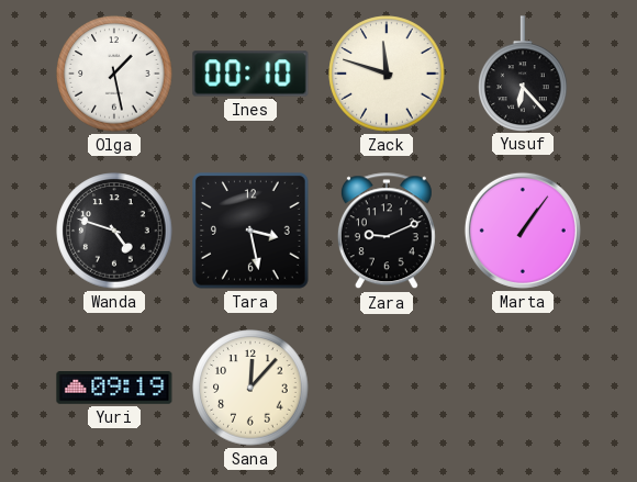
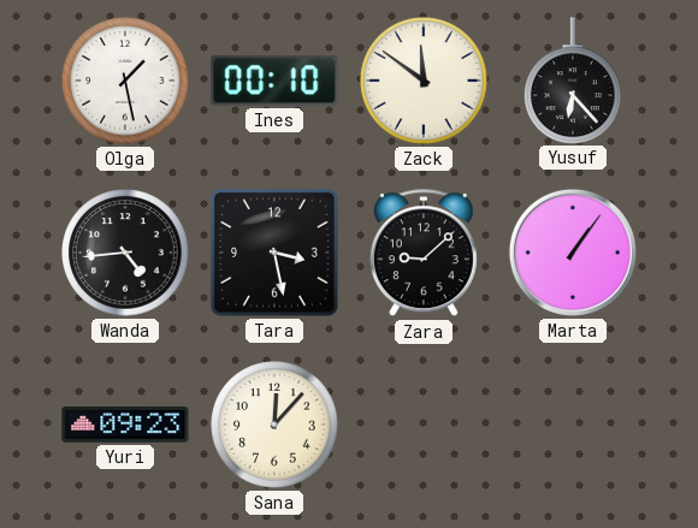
Zack: 11:48 -> 11:51 (424, 81)
Wanda: 4:48 -> 4:44 (125, 253)
Zara: 9:11 -> 9:08 (424, 254)
Yuri: 09:19 -> 09:23 (125, 426)
